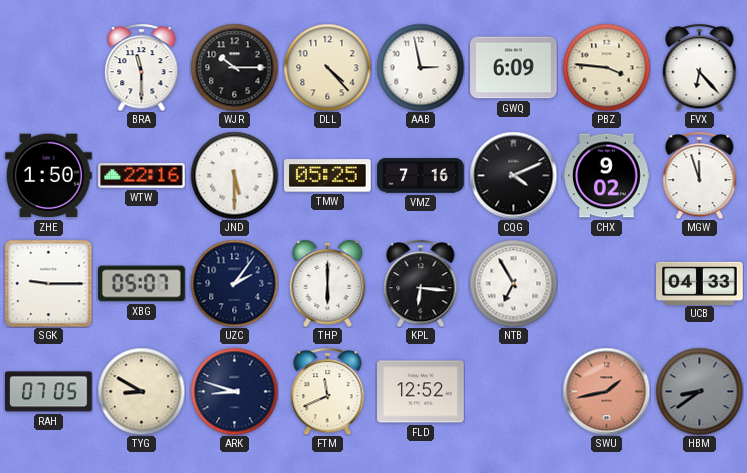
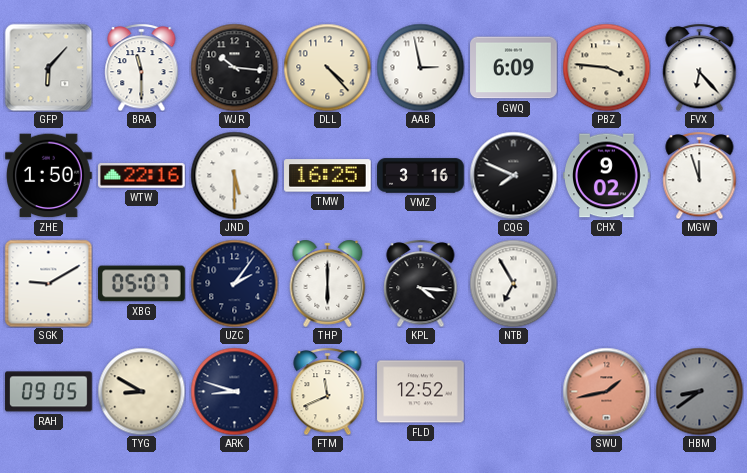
GFP: none -> 6:07 (48, 67)
WJR: 10:15 -> 10:16 (234, 67)
TMW: 05:25 -> 16:25 (328, 176)
VMZ: 7:16 -> 3:16 (421, 176)
CQG: 4:11 -> 7:49 (513, 175)
SGK: 9:15 -> 9:10 (48, 283)
KPL: 6:16 -> 4:16 (421, 283)
UCB: 04:33 -> none (700, 283)
RAH: 07:05 -> 09:05 (49, 392)
